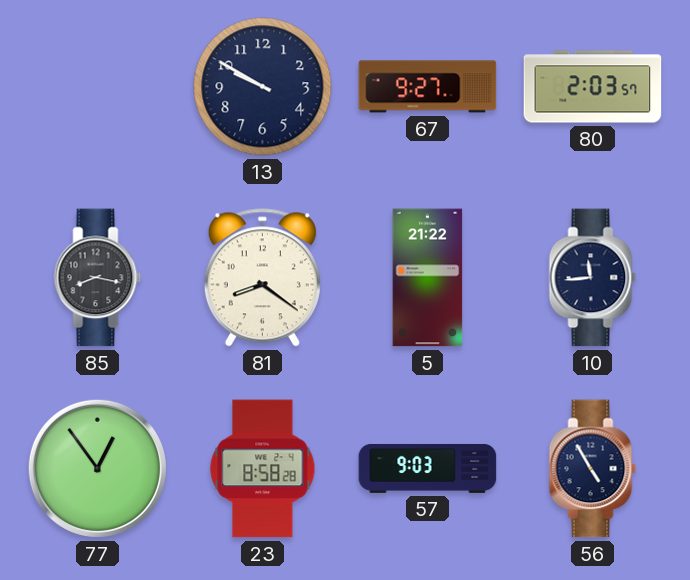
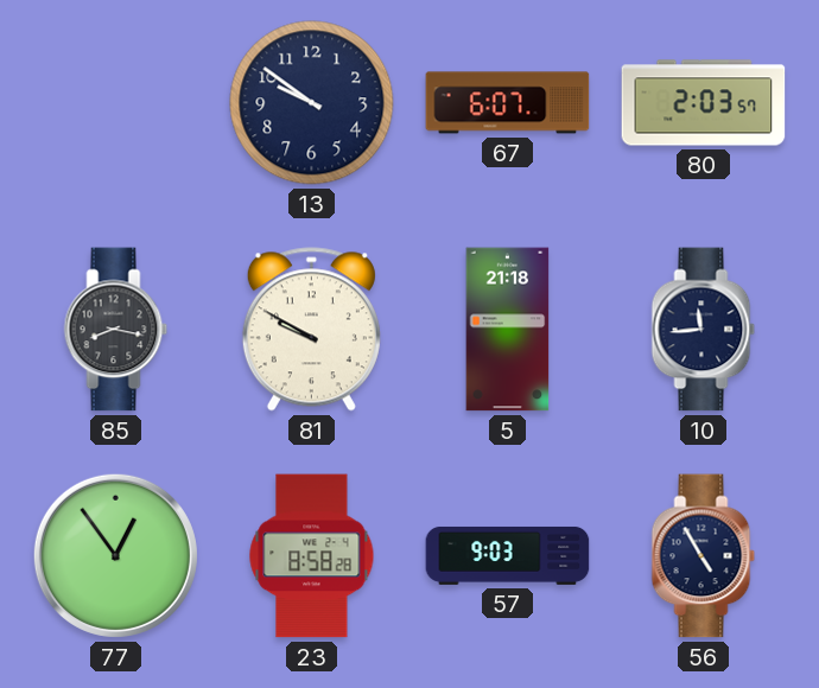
13: 9:50 -> 9:51 (312, 103)
67: 9:27 -> 6:07 (508, 103)
81: 8:21 -> 9:50 (311, 330)
5: 21:22 -> 21:18 (508, 330)
